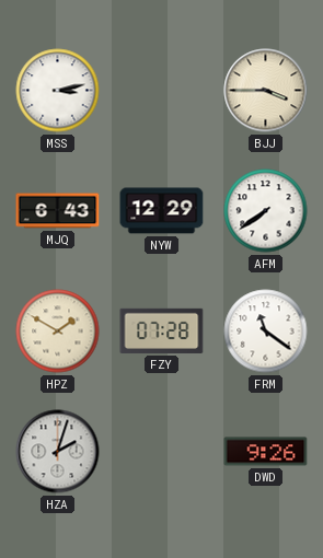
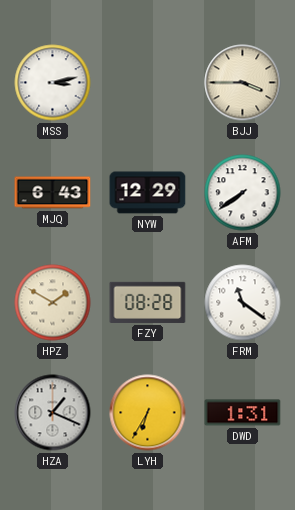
FZY: 07:28 -> 08:28 (148, 302)
HZA: 2:03 -> 1:19 (53, 413)
LYH: none -> 6:35 (148, 413)
DWD: 9:26 -> 1:31 (243, 413)
